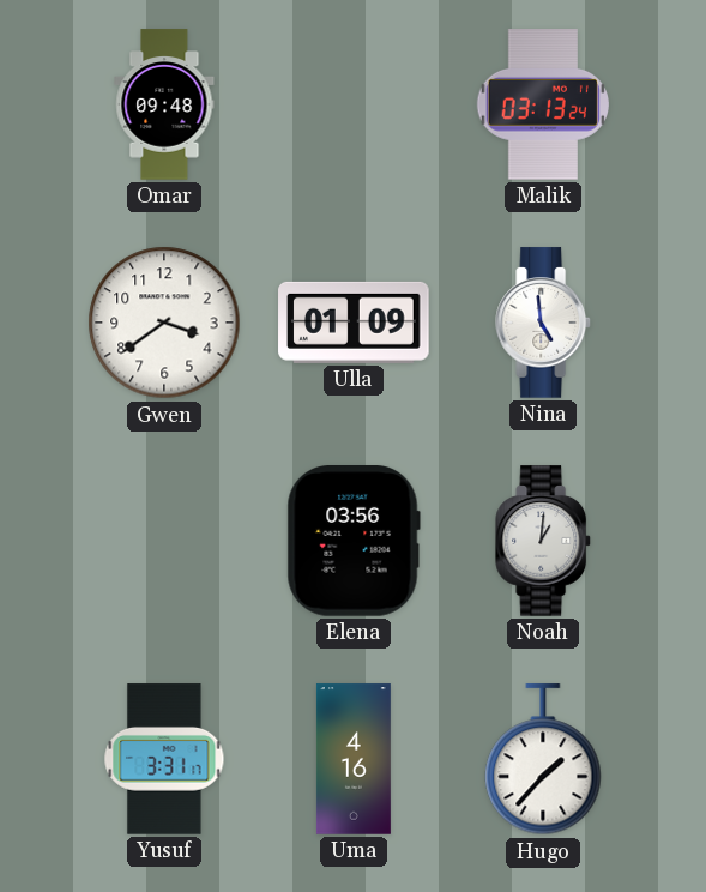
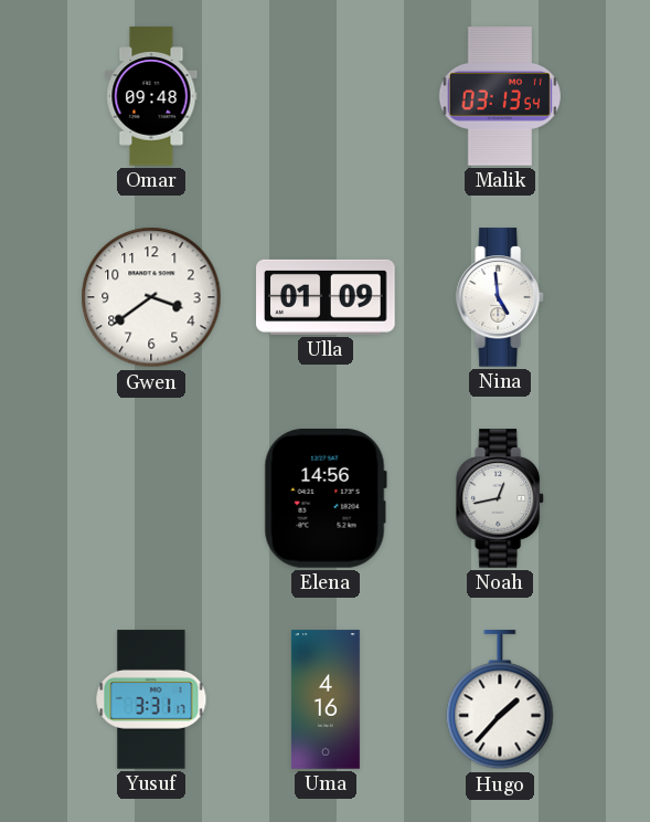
Malik: 03:13:24 -> 03:13:54 (500, 96)
Elena: 03:56 -> 14:56 (326, 499)
Noah: 1:01 -> 12:43 (501, 498)
